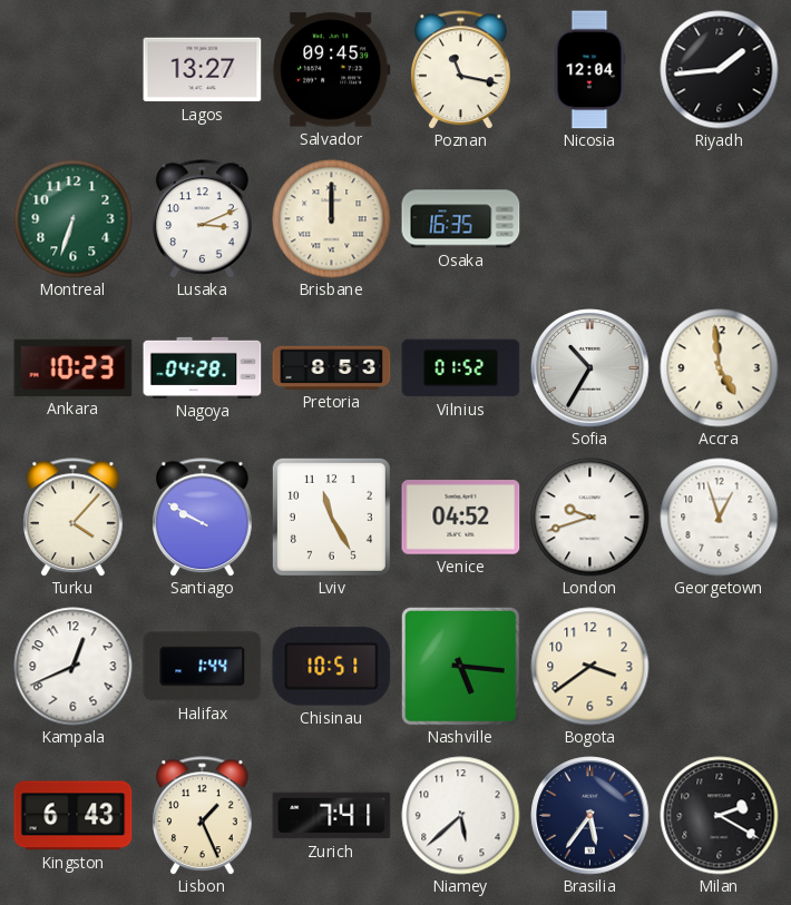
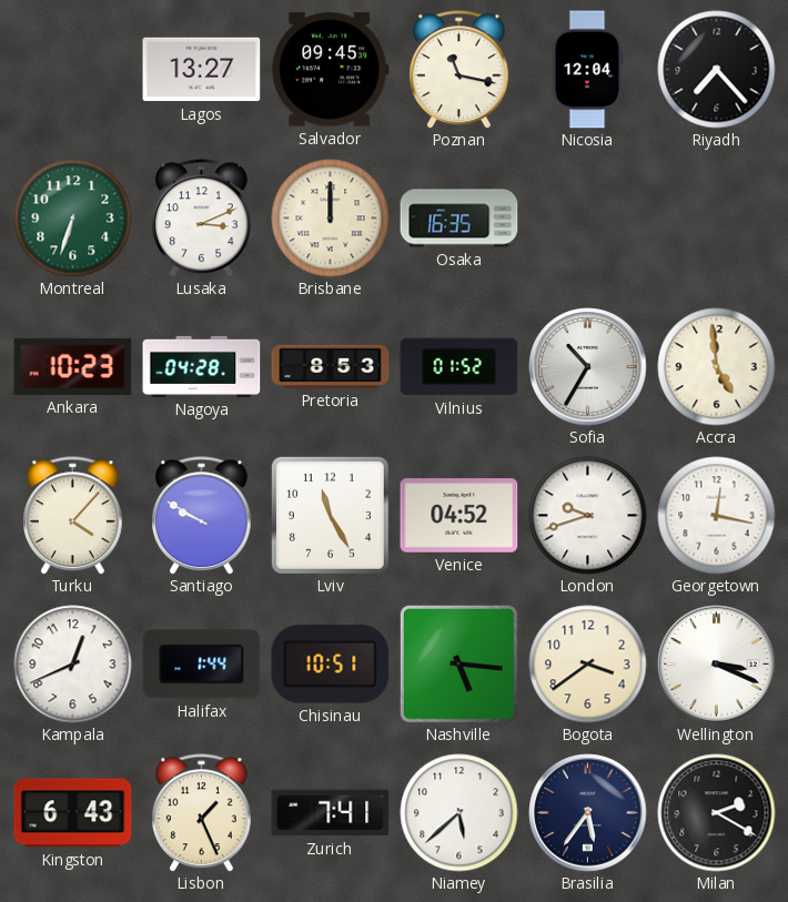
Riyadh: 1:44 -> 7:23 (717, 70)
Georgetown: 12:57 -> 12:17 (717, 516)
Wellington: none -> 3:19 (717, 665)
